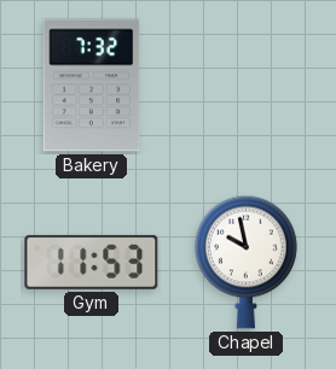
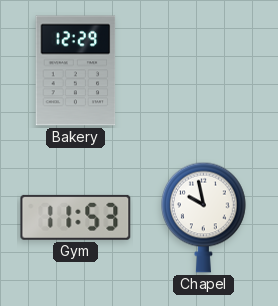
Bakery: 7:32 -> 12:29 (76, 71)
